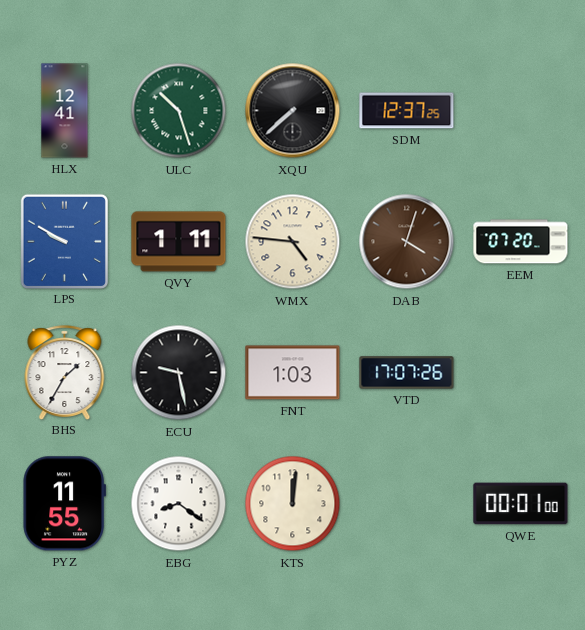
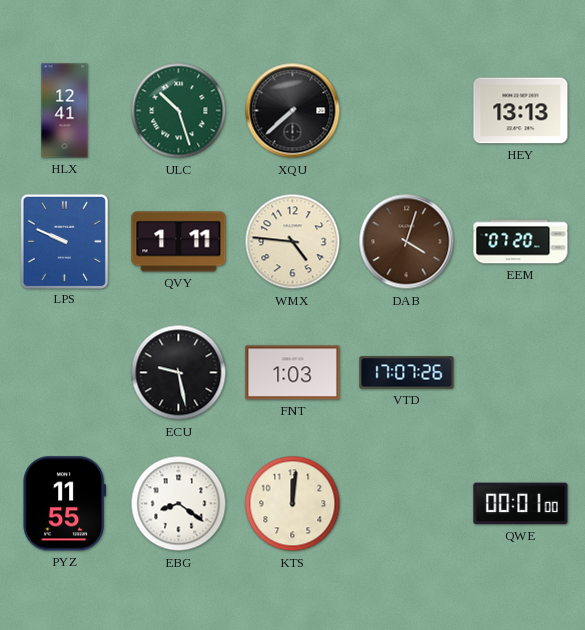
SDM: 12:37 -> none (407, 111)
HEY: none -> 13:13 (521, 111)
LPS: 9:50 -> 9:49 (64, 241)
BHS: 1:35 -> none (65, 372)
